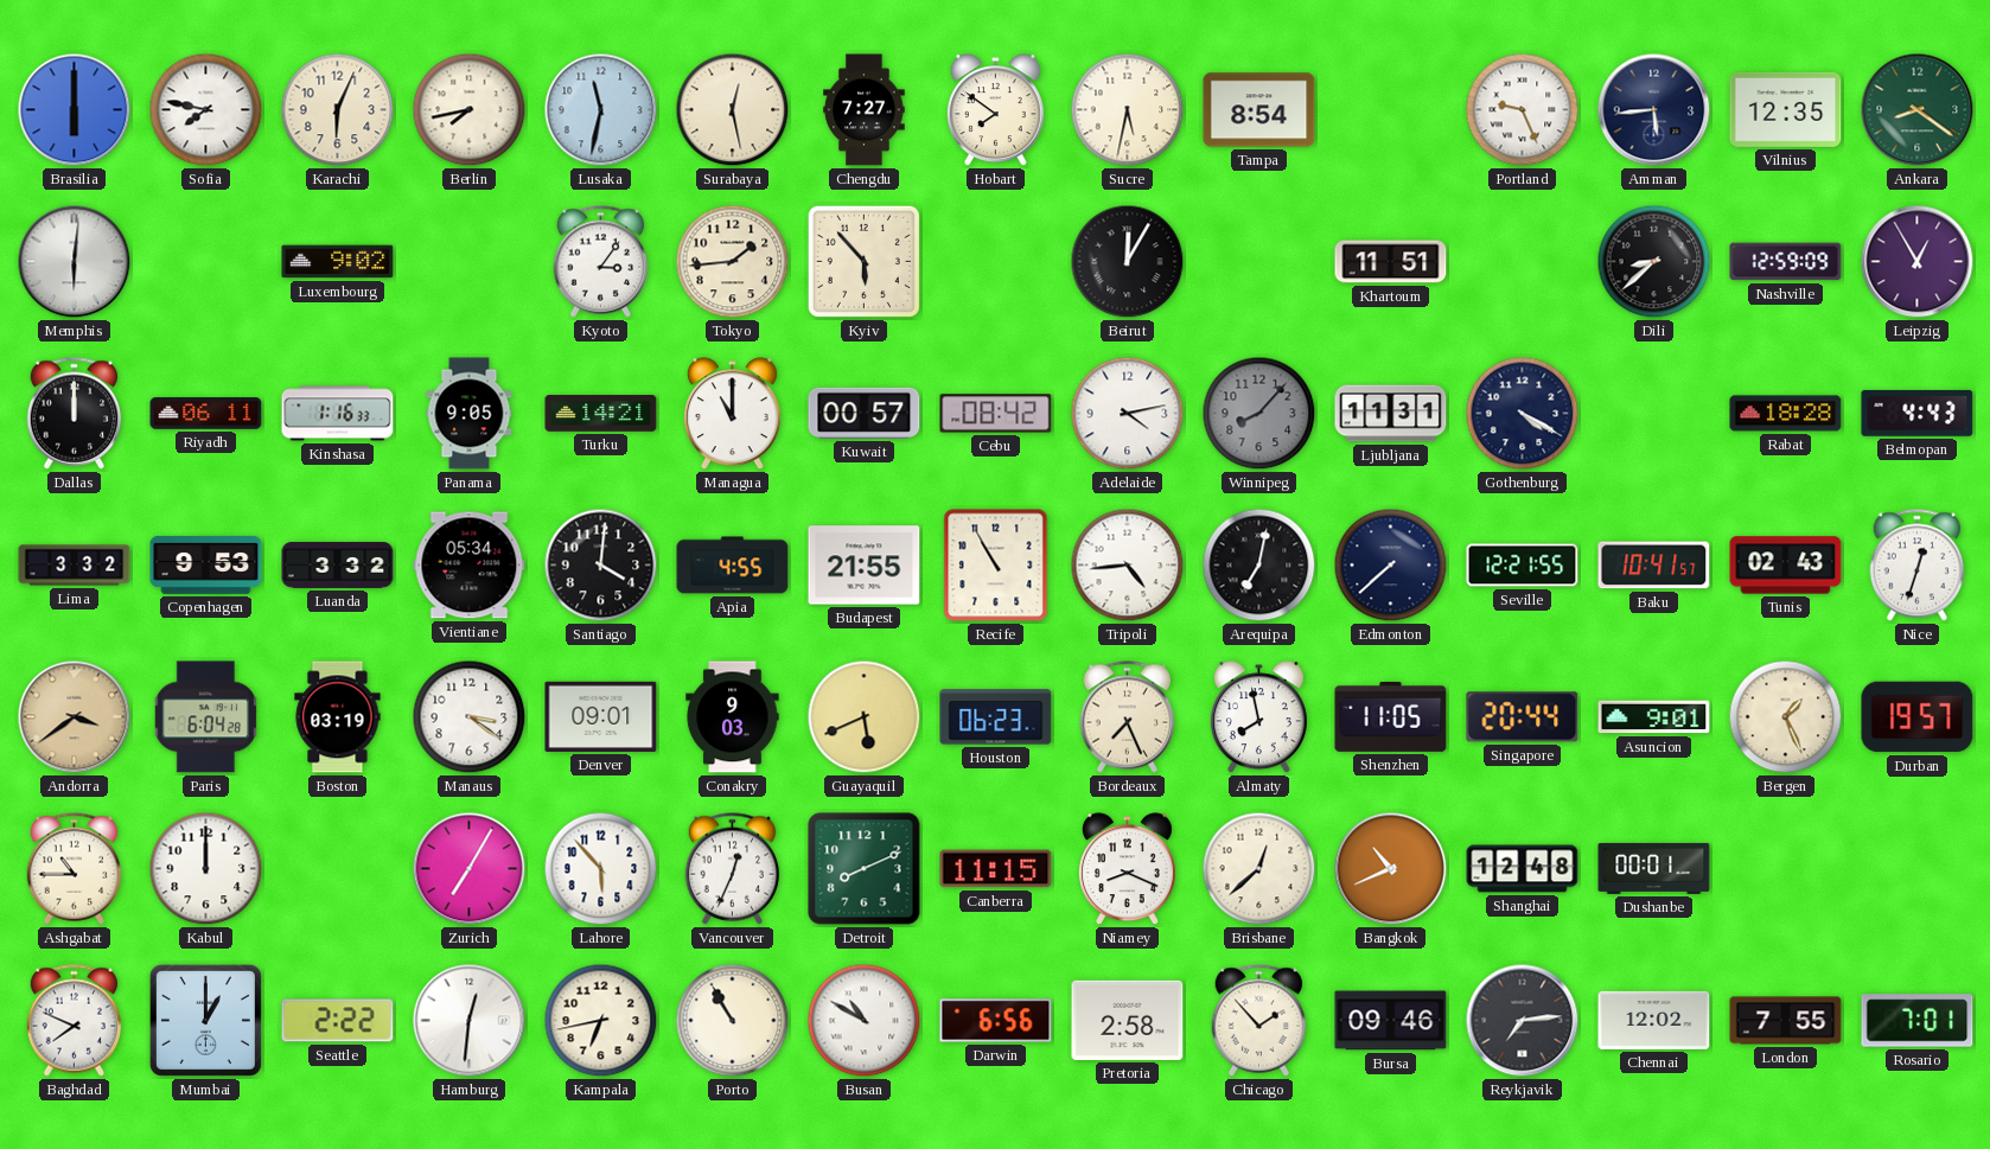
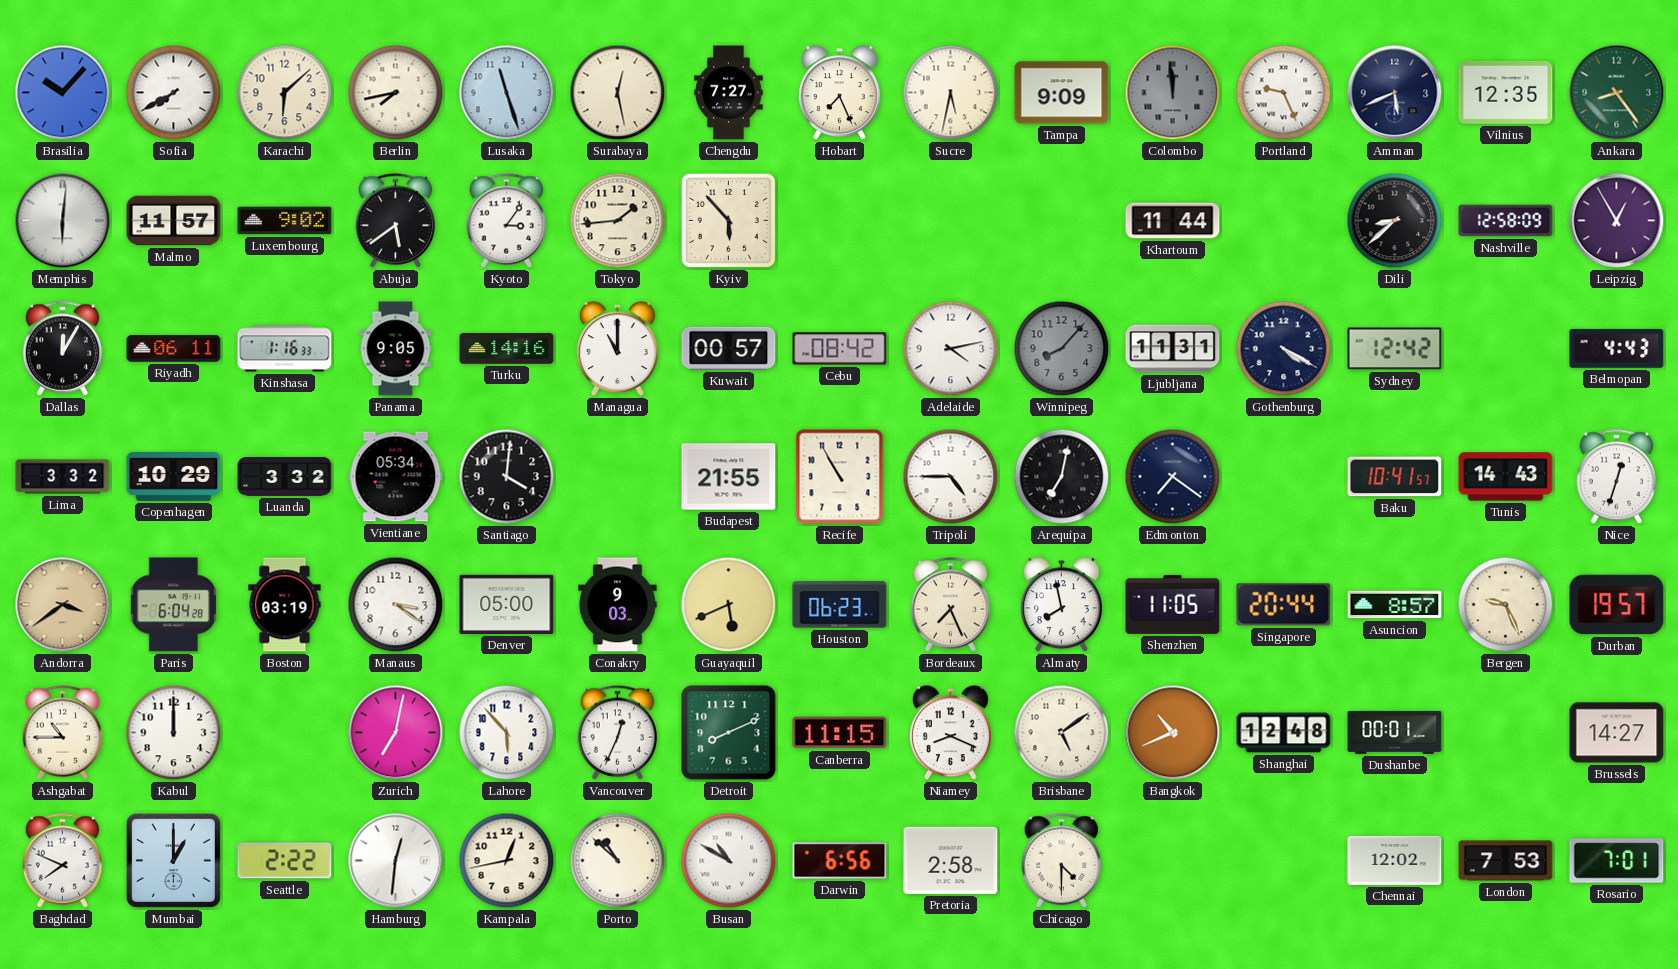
Brasilia: 6:00 -> 10:07 (63, 93)
Sofia: 7:47 -> 7:40 (174, 93)
Karachi: 6:04 -> 6:08 (285, 93)
Lusaka: 11:32 -> 11:27 (507, 93)
Hobart: 7:51 -> 7:26 (839, 93)
Tampa: 8:54 -> 9:09 (1062, 93)
Colombo: none -> 11:59 (1173, 93)
Amman: 5:44 -> 5:41 (1395, 93)
Ankara: 8:21 -> 8:24 (1617, 93)
Malmo: none -> 11:57 (174, 221)
Abuja: none -> 5:39 (396, 221)
Beirut: 12:05 -> none (1128, 262)
Khartoum: 11:51 -> 11:44 (1173, 221)
Nashville: 12:59 -> 12:58 (1506, 221)
Dallas: 12:00 -> 12:05 (63, 349)
Turku: 14:21 -> 14:16 (507, 349)
Sydney: none -> 12:42 (1395, 349)
Rabat: 18:28 -> none (1786, 414)
Copenhagen: 9:53 -> 10:29 (174, 476)
Apia: 4:55 -> none (733, 566)
Tripoli: 4:44 -> 4:45 (951, 477)
Edmonton: 7:38 -> 7:21 (1173, 477)
Seville: 12:21 -> none (1523, 566)
Tunis: 02:43 -> 14:43 (1506, 477)
Denver: 09:01 -> 05:00 (507, 604)
Asuncion: 9:01 -> 8:57 (1395, 605)
Bergen: 1:26 -> 9:26 (1506, 605)
Zurich: 7:05 -> 7:02 (396, 733)
Brisbane: 12:38 -> 5:09 (1062, 733)
Brussels: none -> 14:27 (1617, 733)
Kampala: 6:43 -> 12:43 (507, 861)
Porto: 10:55 -> 10:52 (618, 861)
Chicago: 1:53 -> 4:30 (1062, 861)
Bursa: 09:46 -> none (1391, 1021)
Reykjavik: 7:14 -> none (1523, 1021)
London: 7:55 -> 7:53 (1506, 861)
